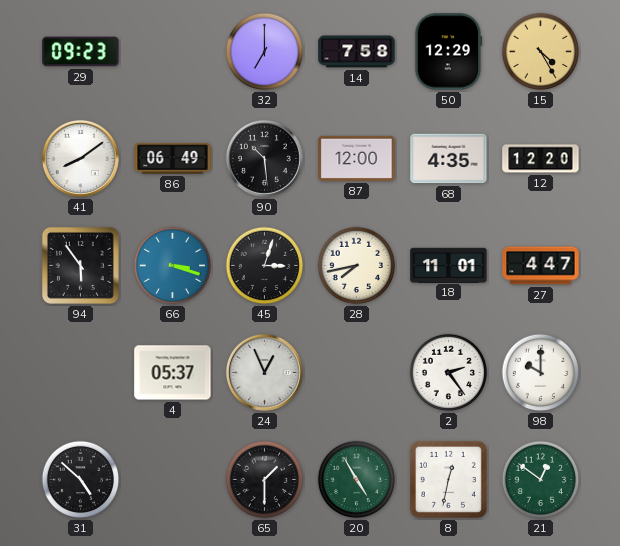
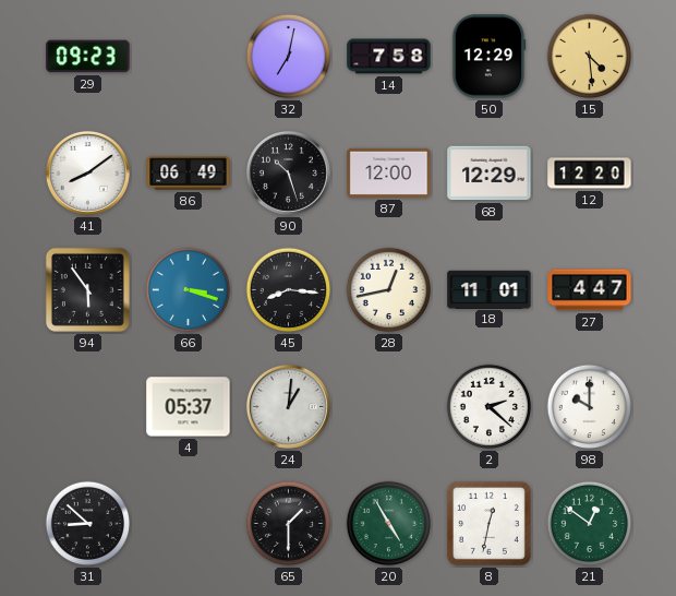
32: 7:00 -> 7:02 (289, 57)
15: 4:25 -> 4:29 (590, 57)
90: 10:29 -> 10:27 (288, 172)
68: 4:35 -> 12:29 (490, 174)
45: 3:03 -> 8:16 (289, 290)
28: 7:43 -> 12:43 (389, 290)
24: 12:56 -> 1:01 (288, 406)
2: 2:24 -> 2:22 (490, 407)
31: 4:52 -> 8:52 (88, 524)
